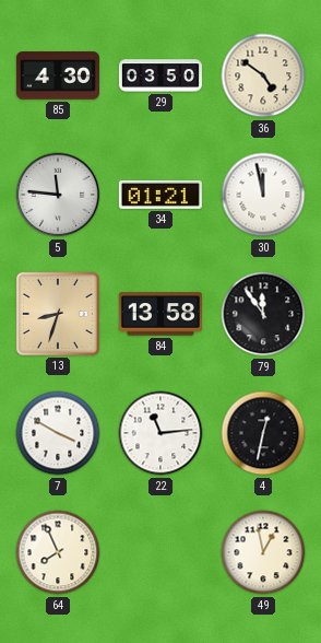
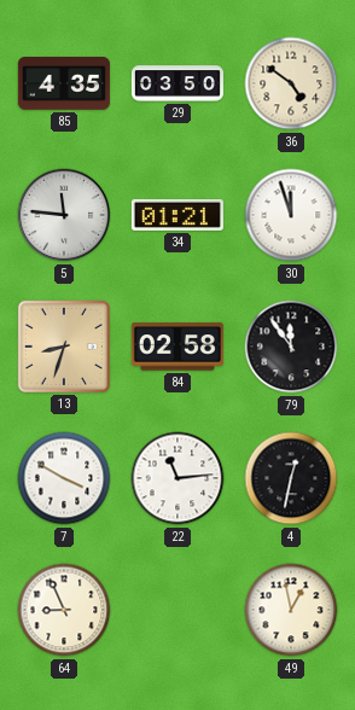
85: 4:30 -> 4:35 (64, 83)
30: 11:58 -> 11:57 (291, 215)
84: 13:58 -> 02:58 (177, 347)
64: 7:56 -> 8:56 (64, 610)
